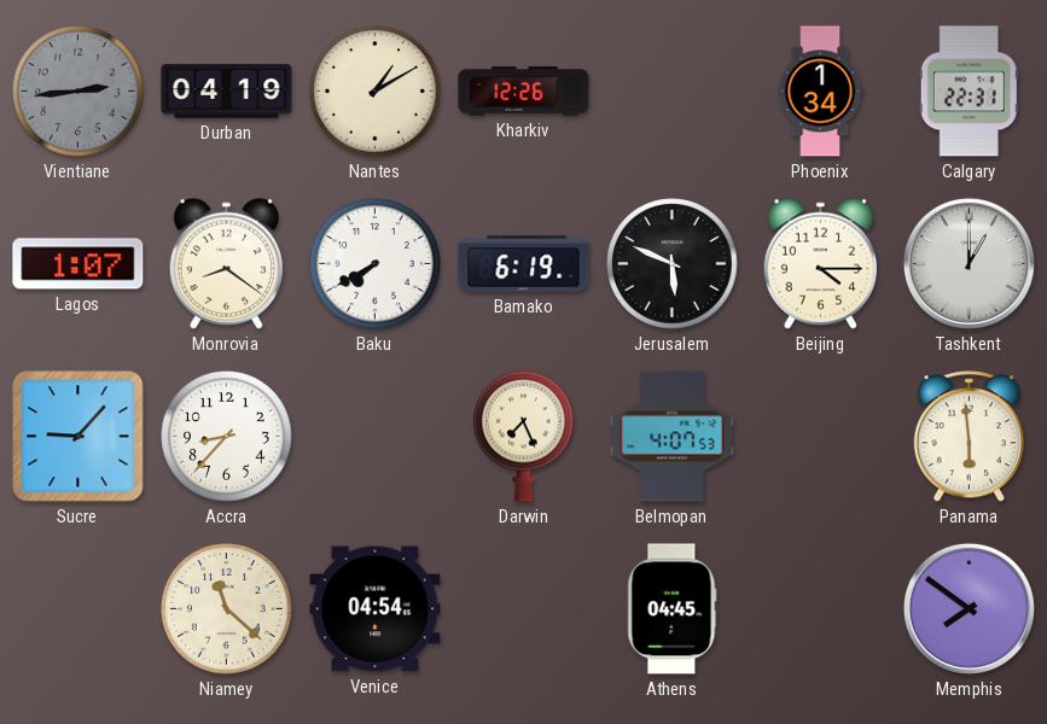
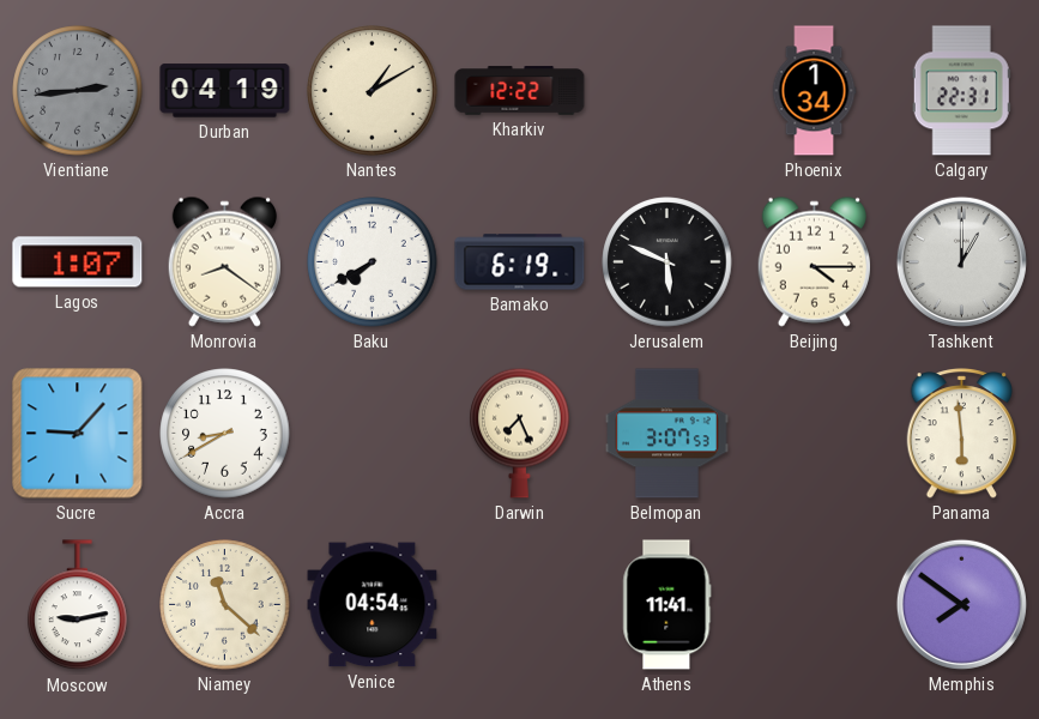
Kharkiv: 12:26 -> 12:22 (520, 91)
Accra: 8:37 -> 8:40 (225, 434)
Belmopan: 4:07 -> 3:07 (668, 434)
Moscow: none -> 9:13 (78, 605)
Athens: 04:45 -> 11:41 (668, 605)
